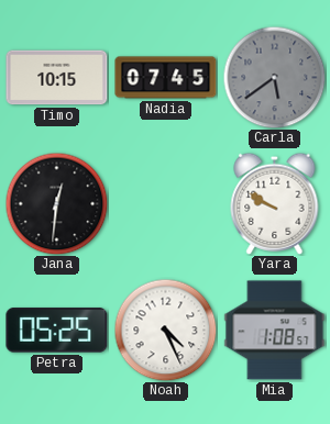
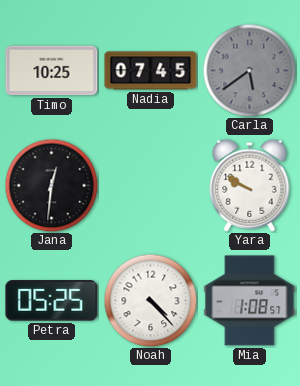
Timo: 10:15 -> 10:25 (52, 71)
Noah: 4:26 -> 4:23 (150, 300)
